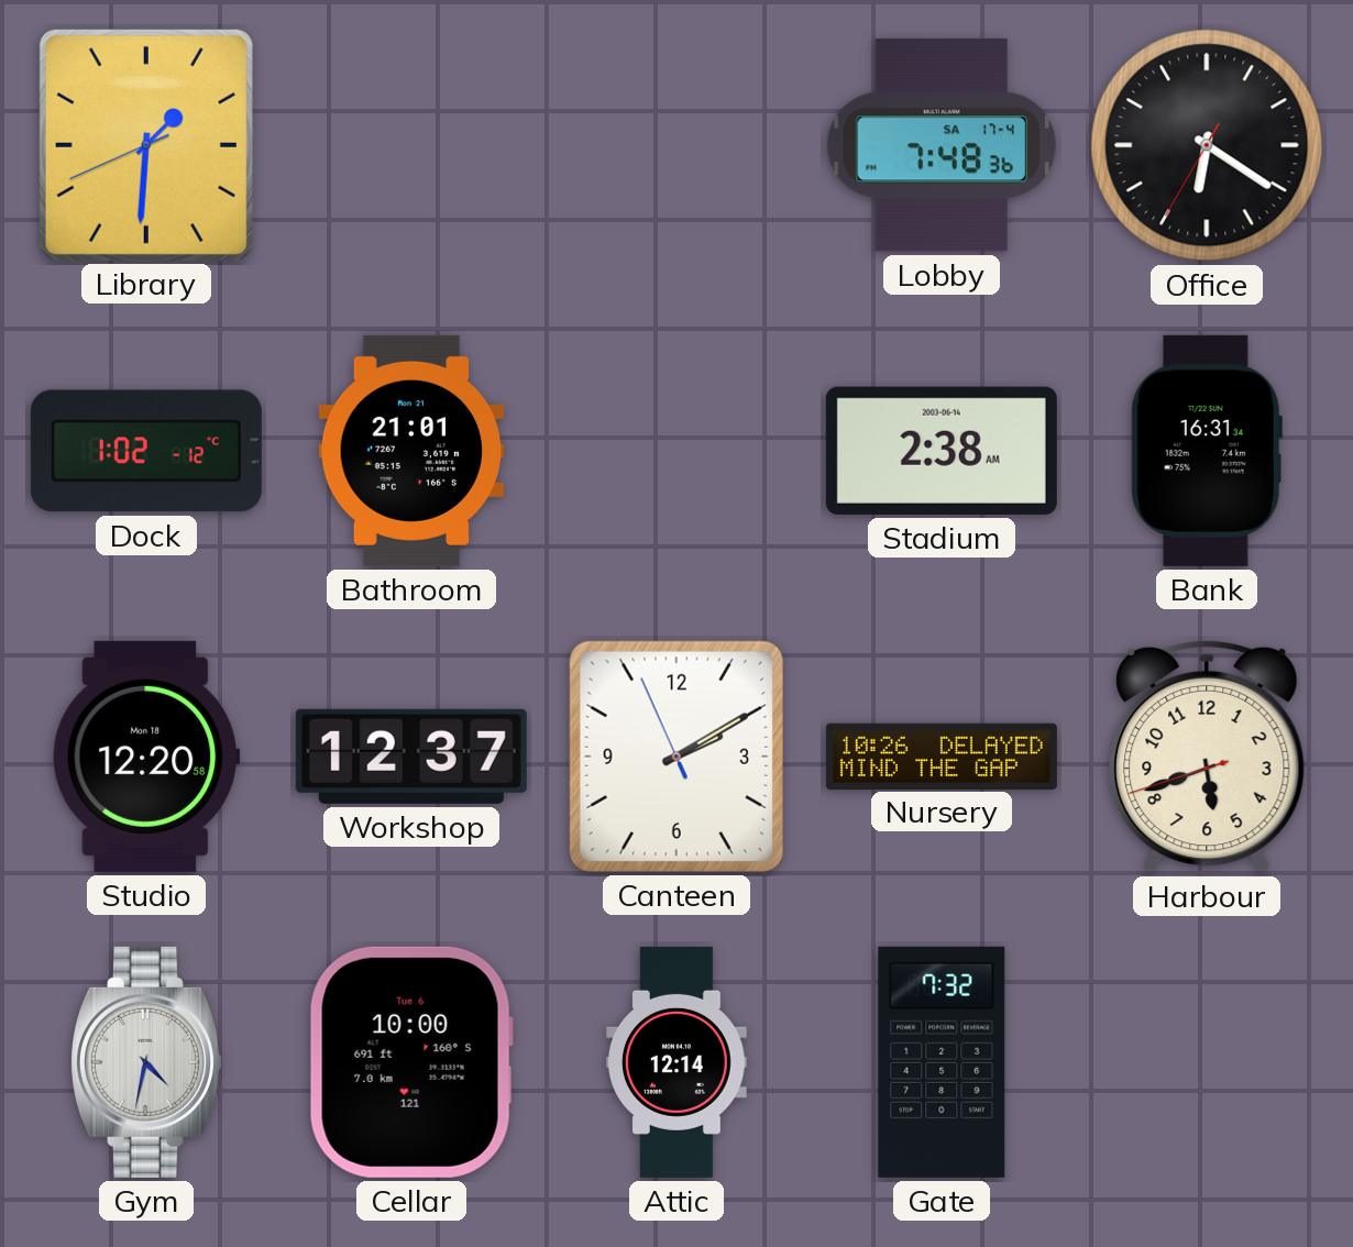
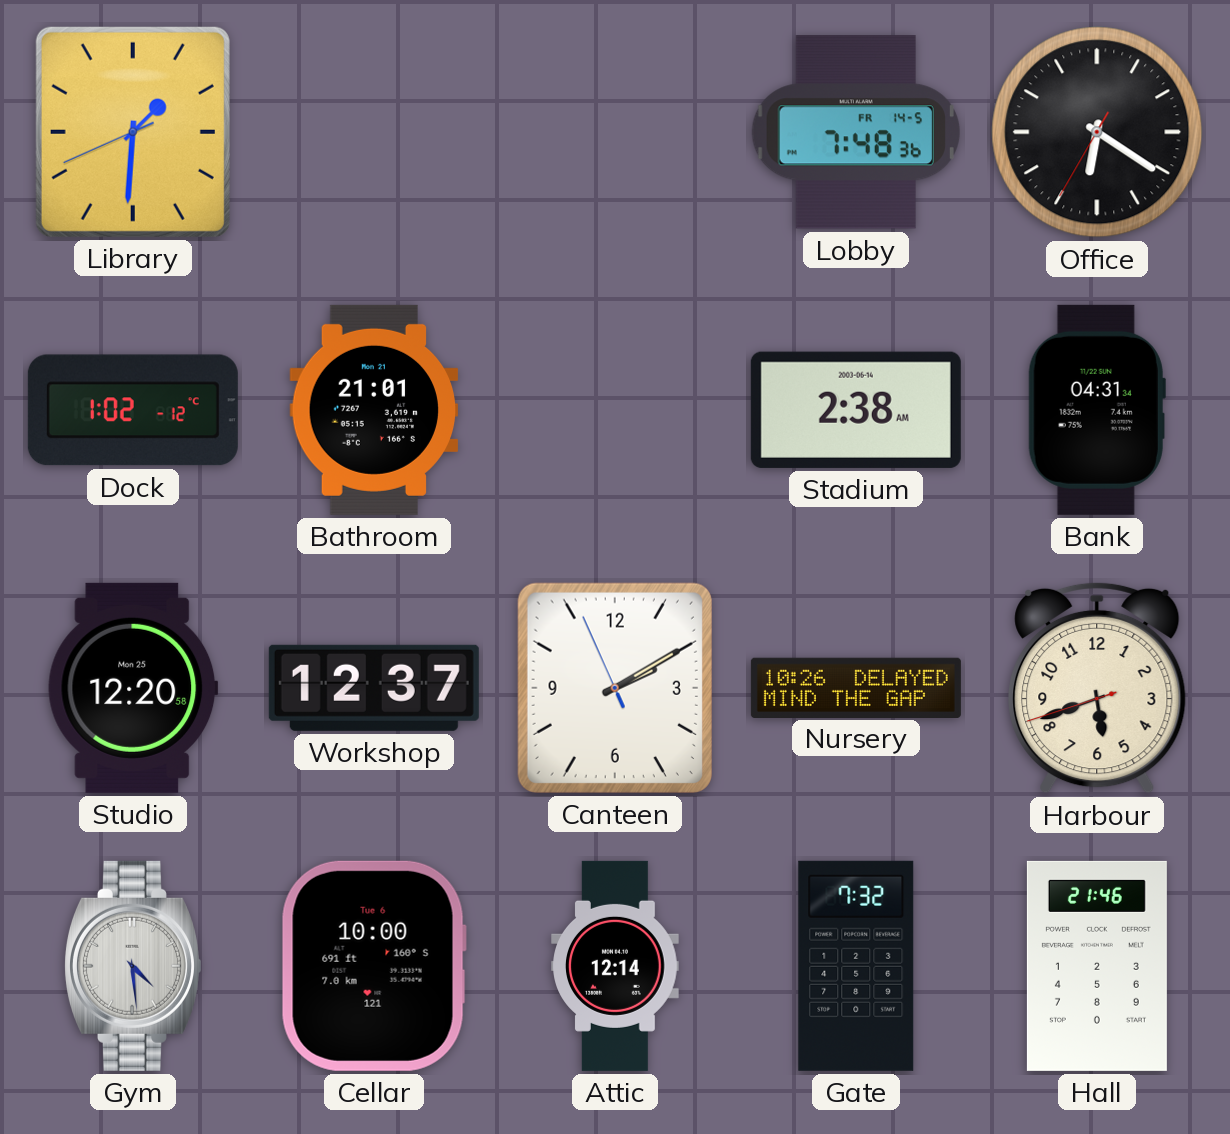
Lobby date: SA 17-4 -> FR 14-5 (856, 132)
Bank: 16:31 -> 04:31 (1097, 410)
Studio date: Mon 18 -> Mon 25 (133, 688)
Gym: 4:32 -> 4:29 (132, 966)
Hall: none -> 21:46 (1097, 966)
